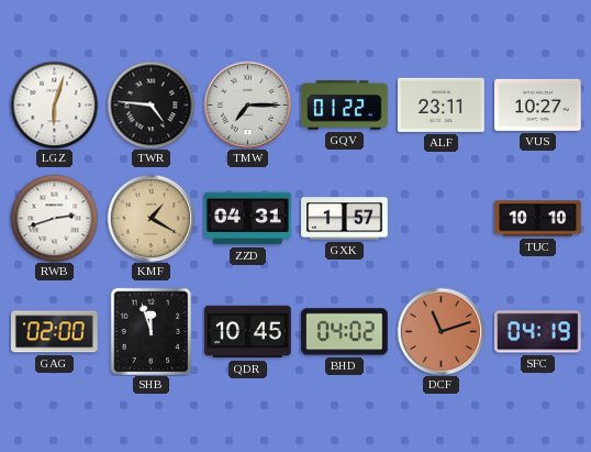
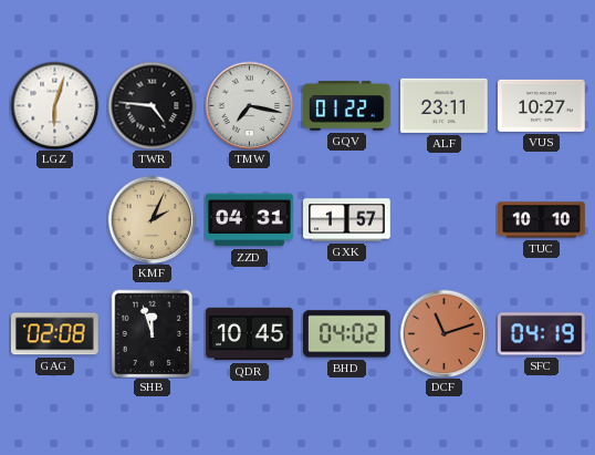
TMW: 7:15 -> 7:17 (249, 105)
RWB: 2:42 -> none (54, 218)
KMF: 1:20 -> 2:04 (152, 219)
GAG: 02:00 -> 02:08 (55, 334)
